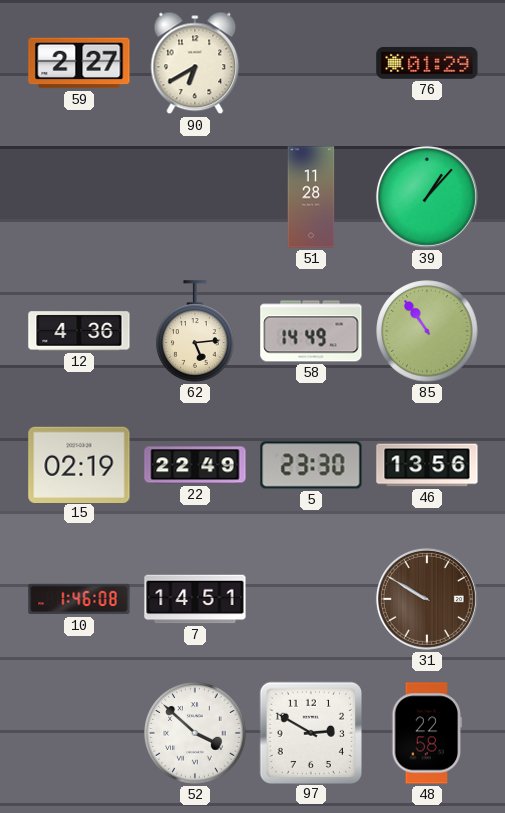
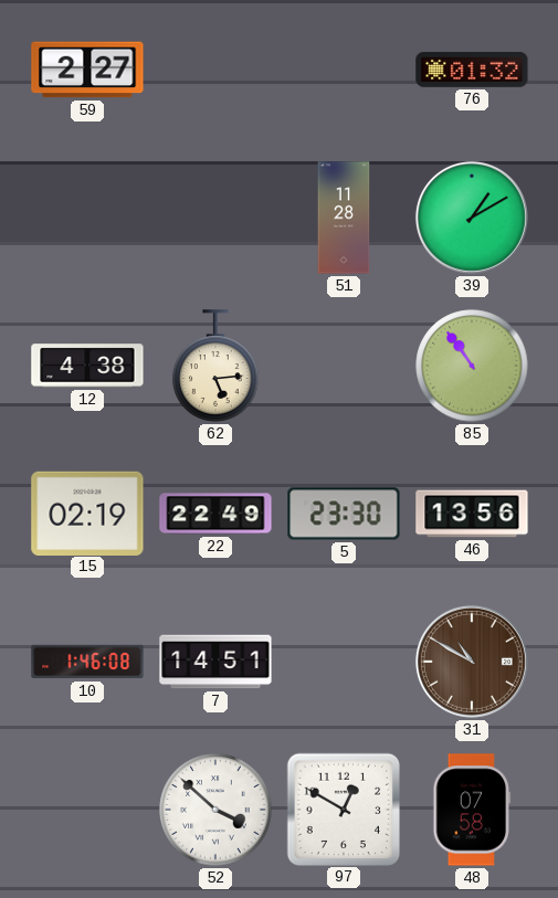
90: 6:40 -> none (195, 63)
76: 01:29 -> 01:32 (472, 70)
39: 1:07 -> 1:10 (472, 218)
12: 4:36 -> 4:38 (87, 366)
58: 14:49 -> none (311, 331)
31: 9:50 -> 10:50 (472, 662)
97: 2:50 -> 12:50 (343, 809)
48: 22:58 -> 07:58 (472, 810)
